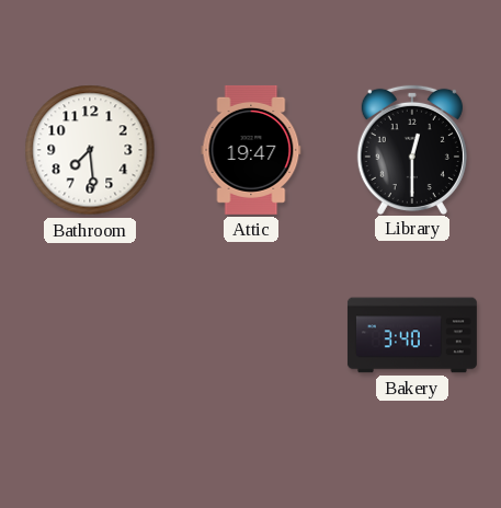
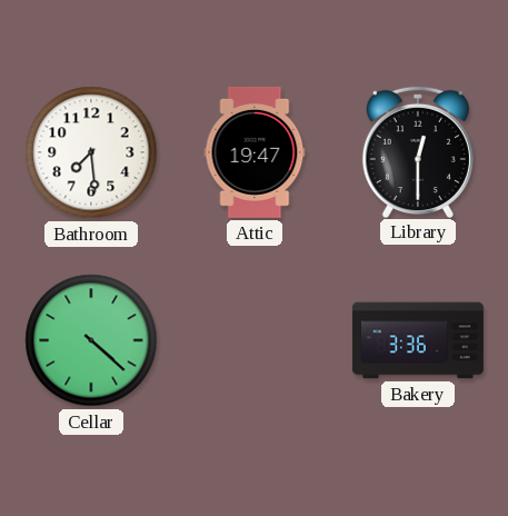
Cellar: none -> 4:22 (91, 340)
Bakery: 3:40 -> 3:36 (418, 340)
